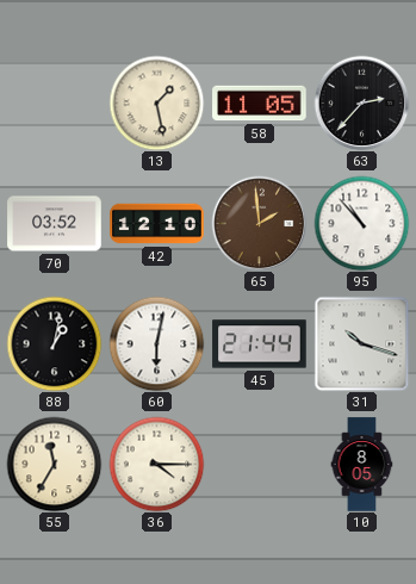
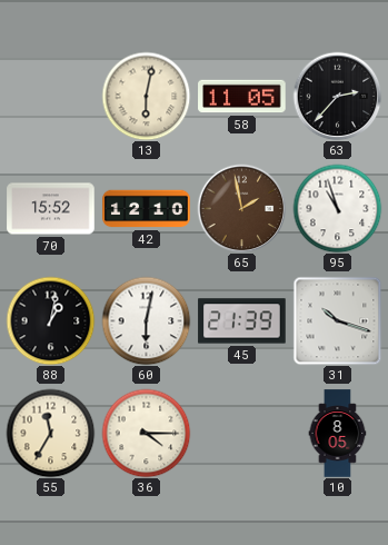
13: 1:28 -> 6:02 (146, 96)
70: 03:52 -> 15:52 (51, 209)
65: 1:59 -> 1:58 (241, 208)
95: 10:53 -> 10:57 (337, 208)
45: 21:44 -> 21:39 (242, 321)
